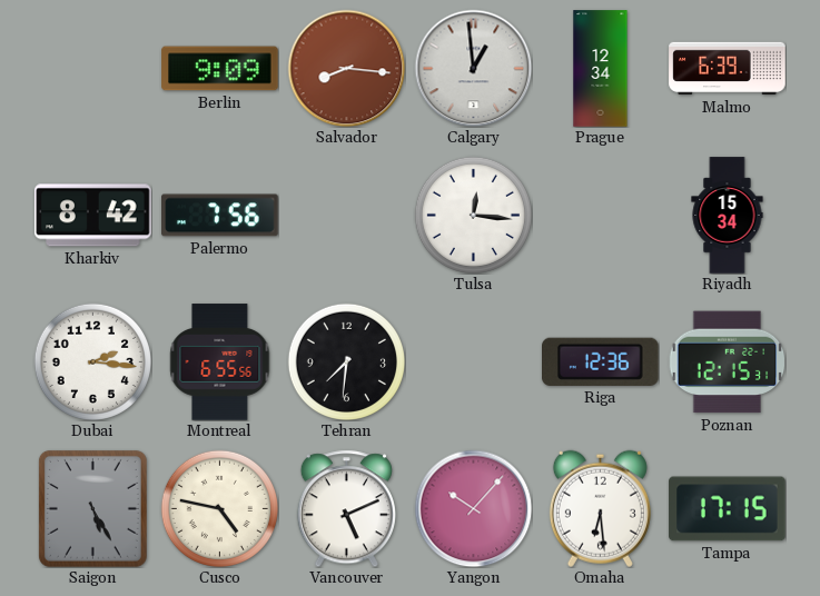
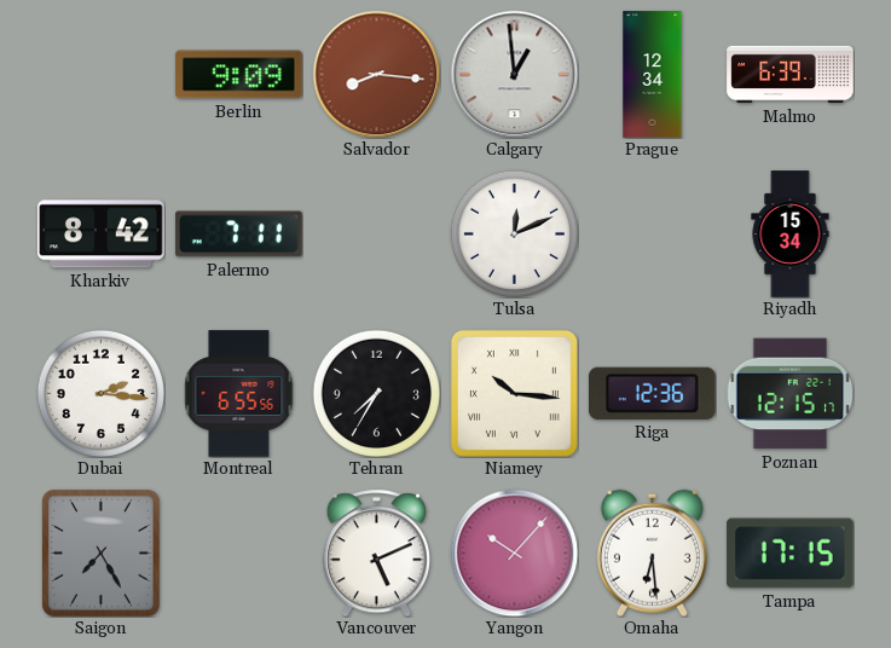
Palermo: 7:56 -> 7:11 (239, 235)
Tulsa: 12:16 -> 12:11 (514, 233)
Tehran: 7:31 -> 7:35 (376, 393)
Niamey: none -> 10:16 (514, 393)
Poznan: 12:15:31 -> 12:15:17 (789, 394)
Saigon: 5:25 -> 7:25 (100, 552)
Cusco: 4:47 -> none (219, 508)
